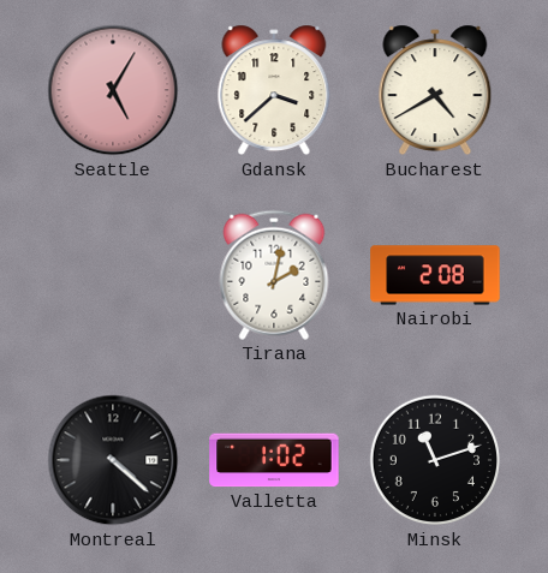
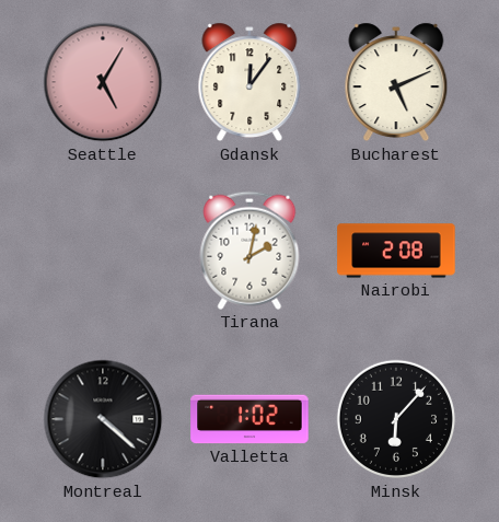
Gdansk: 3:38 -> 12:06 (249, 82)
Bucharest: 4:40 -> 5:11 (396, 82)
Minsk: 11:12 -> 6:07 (395, 419)
